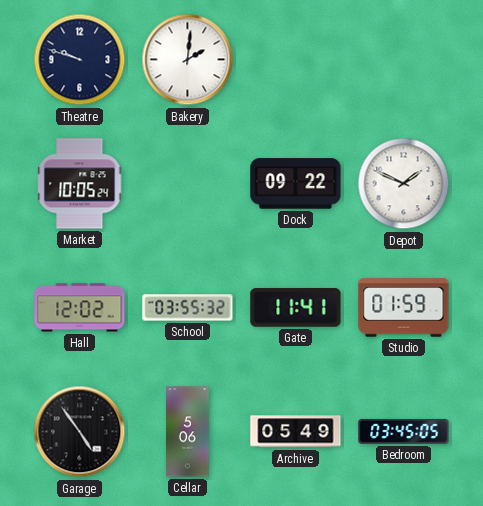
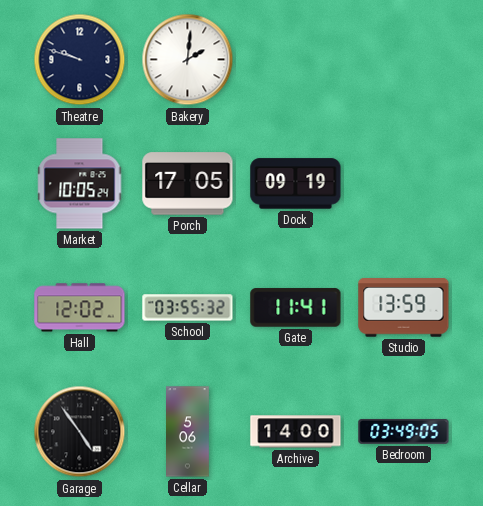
Porch: none -> 17:05 (188, 184)
Dock: 09:22 -> 09:19 (296, 184)
Depot: 1:49 -> none (404, 184)
Studio: 01:59 -> 13:59 (404, 308)
Archive: 05:49 -> 14:00 (296, 432)
Bedroom: 03:45 -> 03:49 (404, 431)
